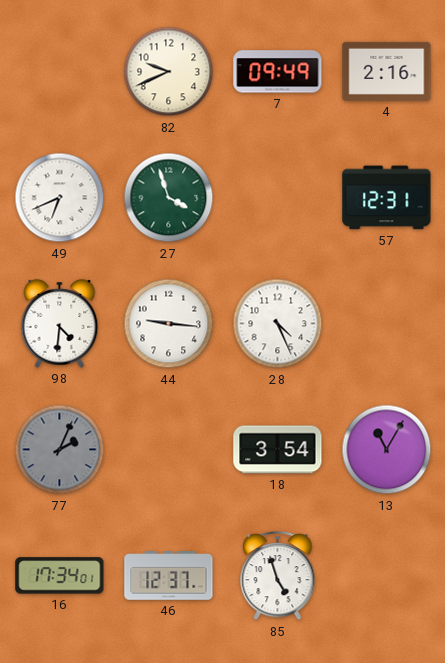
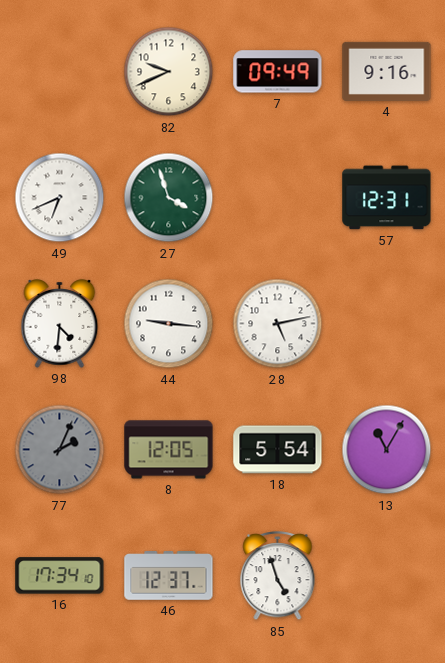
4: 2:16 -> 9:16 (387, 71)
28: 4:26 -> 5:13 (278, 324)
8: none -> 12:05 (169, 450)
18: 3:54 -> 5:54 (278, 450)
16: 17:34:01 -> 17:34:10 (60, 576)
